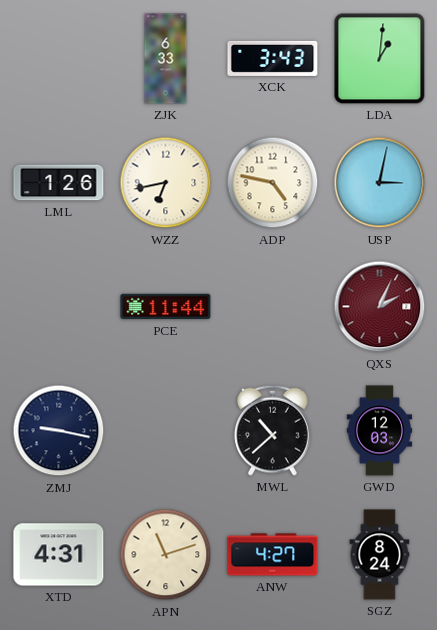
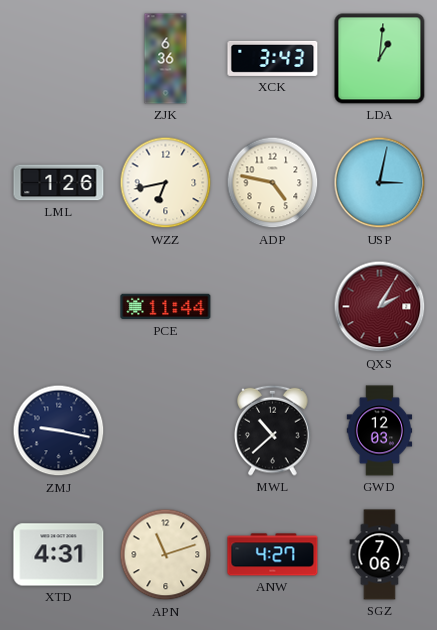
ZJK: 6:33 -> 6:36 (166, 59)
QXS: 2:04 -> 2:05 (380, 307)
SGZ: 8:24 -> 7:06 (380, 555)
